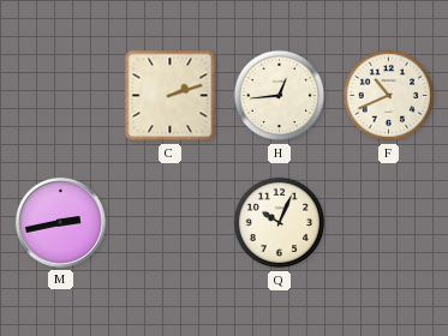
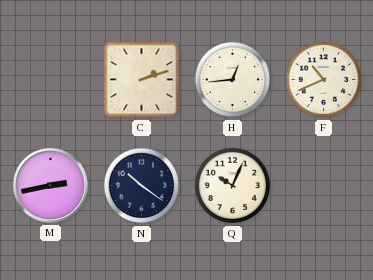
N: none -> 10:21 (142, 186)
